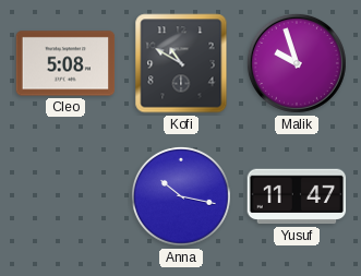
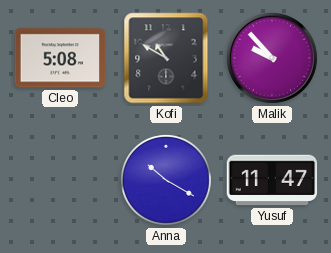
Malik: 9:57 -> 9:53 (272, 58)
Anna: 10:17 -> 10:20 (166, 180)
